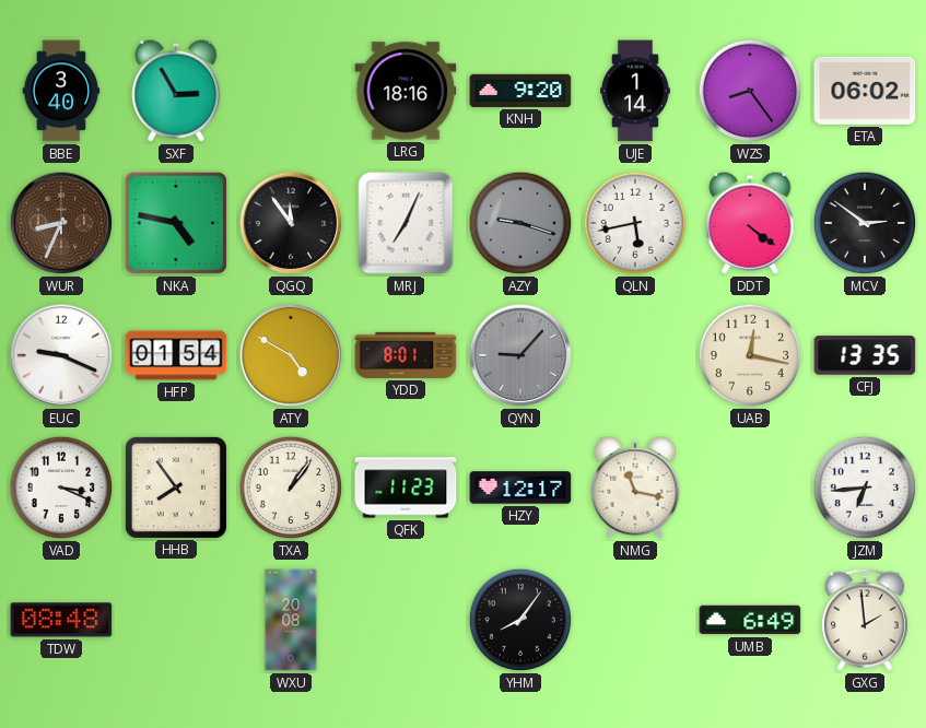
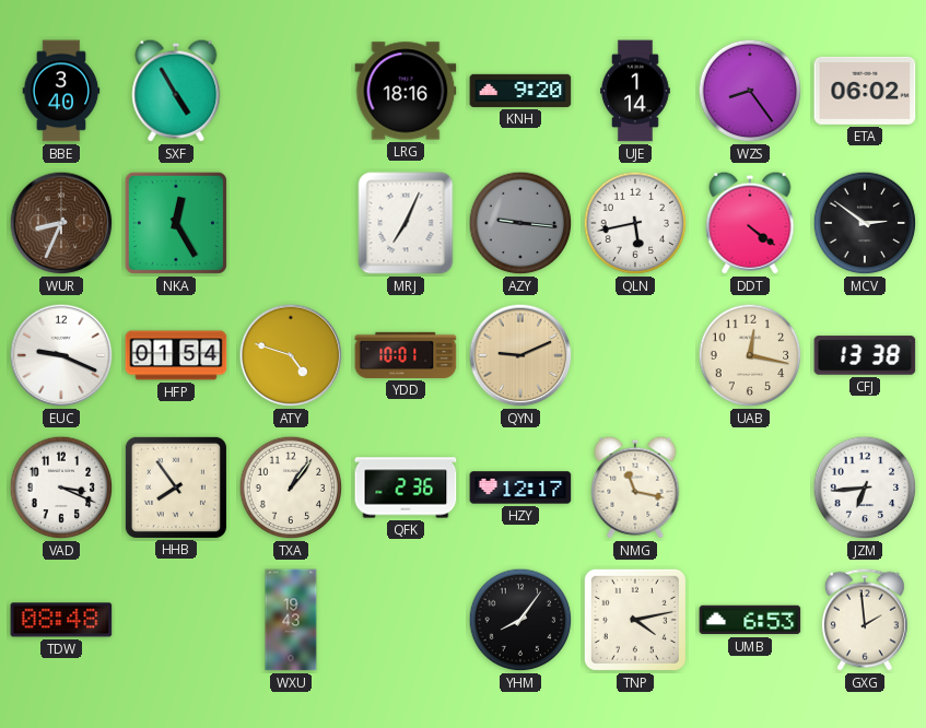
SXF: 2:55 -> 4:55 (176, 91)
NKA: 4:47 -> 12:25 (176, 223)
QGQ: 11:54 -> none (291, 223)
AZY: 9:18 -> 9:16 (520, 223)
ATY: 4:50 -> 4:48 (291, 355)
YDD: 8:01 -> 10:01 (406, 355)
QYN: 9:07 -> 9:11 (520, 355)
QYN dial: grey -> champagne (520, 355)
CFJ: 13:35 -> 13:38 (865, 355)
QFK: 11:23 -> 2:36 (406, 488)
WXU: 20:08 -> 19:43 (291, 620)
TNP: none -> 4:13 (635, 620)
UMB: 6:49 -> 6:53 (750, 620)
